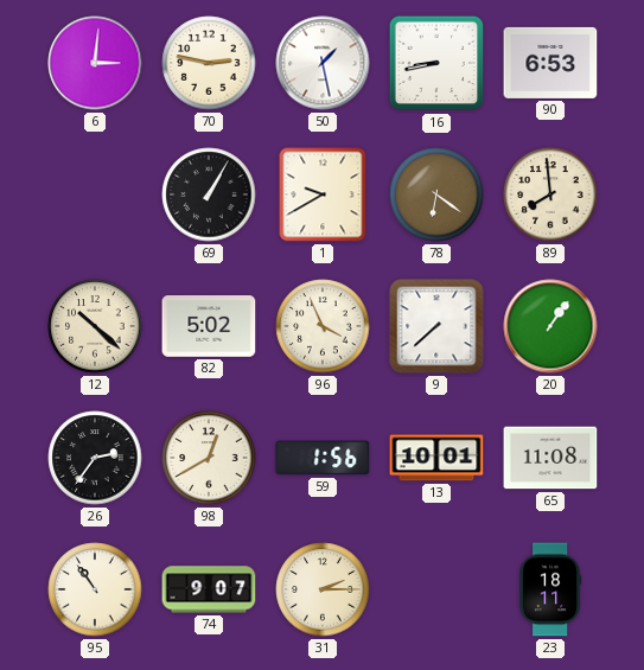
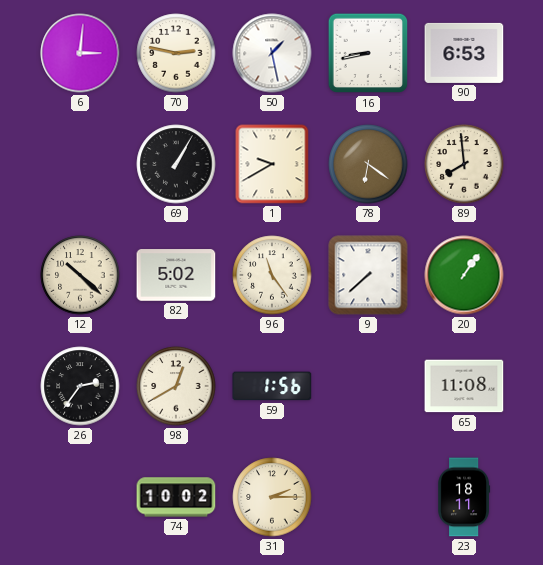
96: 3:56 -> 11:24 (272, 275)
13: 10:01 -> none (436, 458)
95: 10:54 -> none (95, 589)
74: 9:07 -> 10:02 (176, 497)
